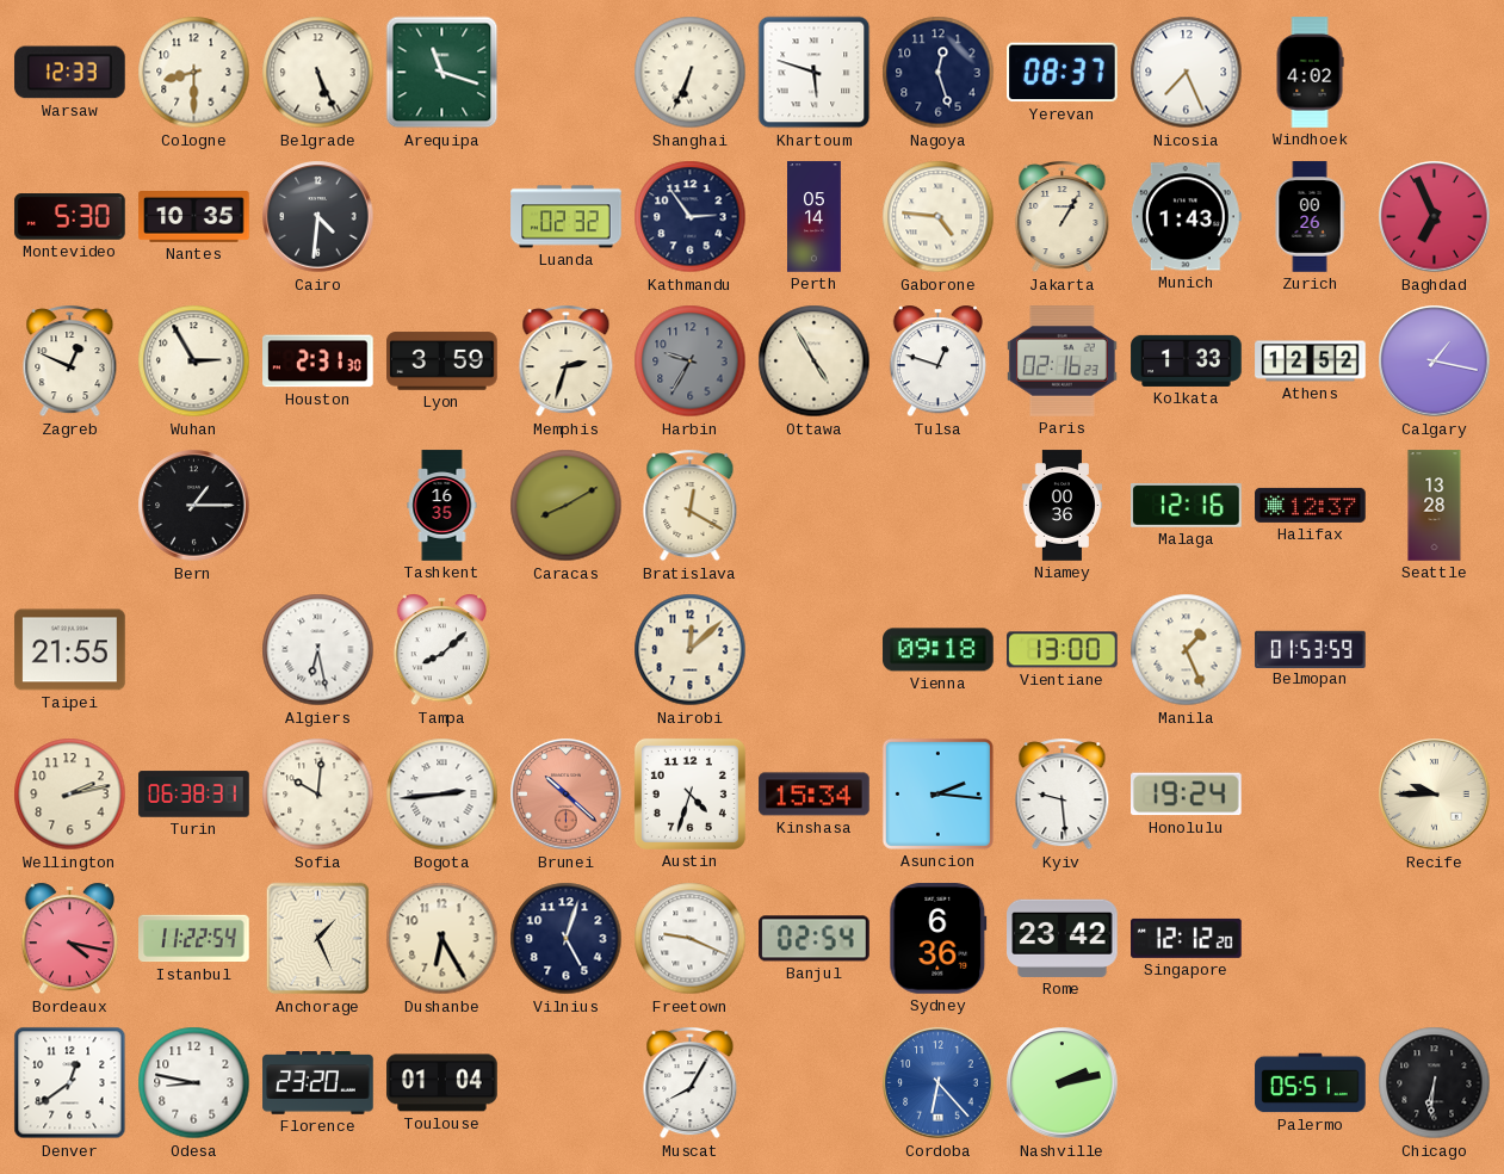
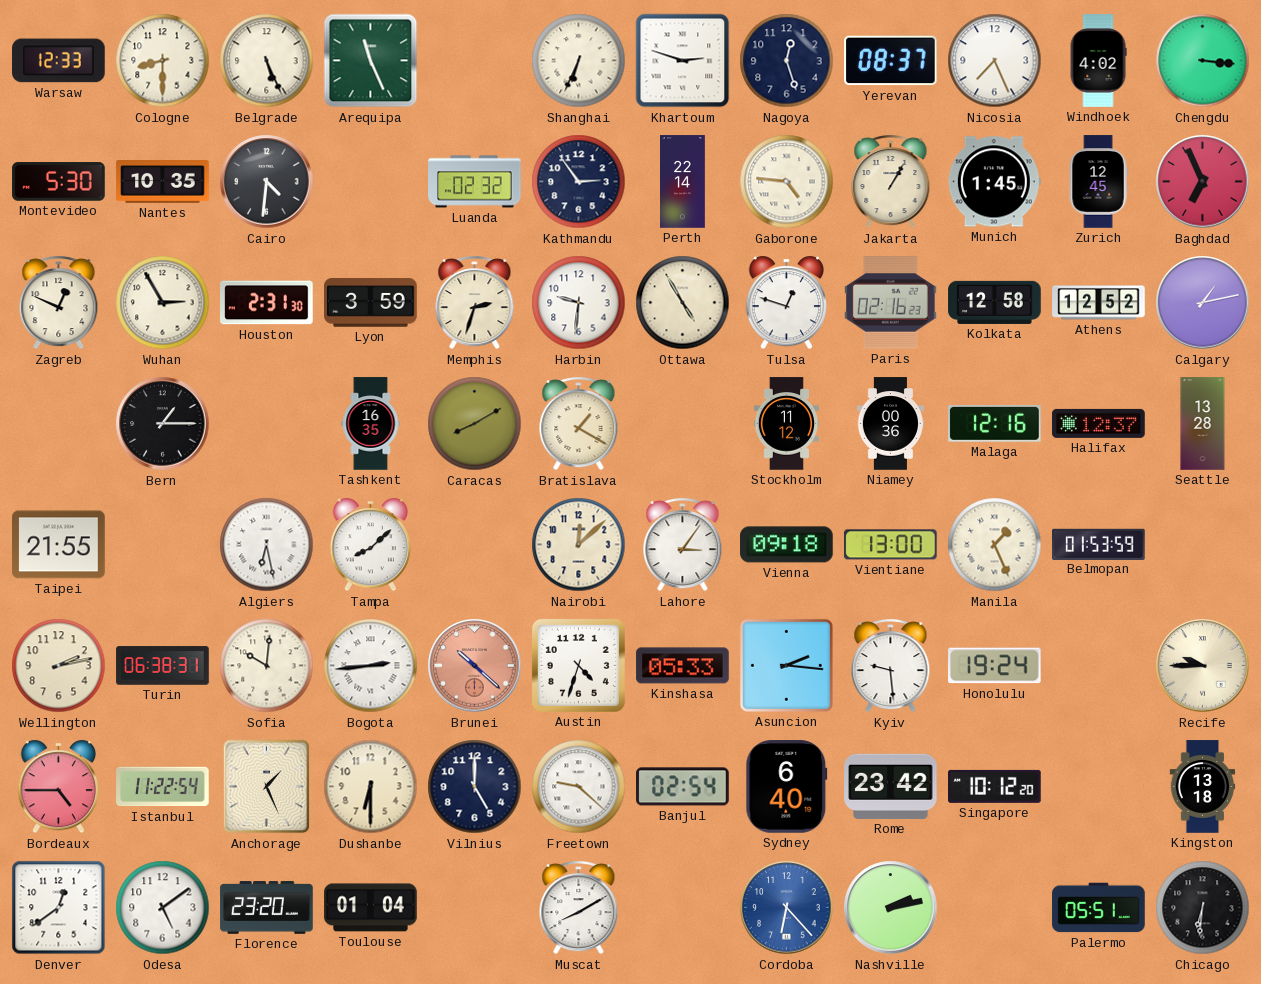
Arequipa: 11:18 -> 11:26 (371, 61)
Khartoum: 5:48 -> 2:48 (683, 61)
Chengdu: none -> 3:16 (1203, 61)
Perth: 05:14 -> 22:14 (683, 182)
Munich: 1:43 -> 1:45 (994, 182)
Zurich: 00:26 -> 12:45 (1098, 182)
Harbin: 9:35 -> 9:31 (579, 303)
Harbin dial: grey -> white (579, 303)
Kolkata: 1:33 -> 12:58 (995, 302)
Calgary: 1:17 -> 1:13 (1203, 303)
Bratislava: 12:20 -> 1:20 (579, 424)
Stockholm: none -> 11:12 (786, 424)
Lahore: none -> 3:06 (683, 545)
Kinshasa: 15:34 -> 05:33 (683, 666)
Bordeaux: 4:17 -> 4:45 (58, 787)
Dushanbe: 6:25 -> 6:30 (371, 787)
Vilnius: 5:03 -> 5:00 (475, 787)
Freetown: 9:19 -> 9:22 (579, 787)
Sydney: 6:36 -> 6:40 (787, 787)
Singapore: 12:12 -> 10:12 (995, 786)
Kingston: none -> 13:18 (1203, 787)
Odesa: 8:47 -> 5:09 (163, 908)
Muscat: 8:05 -> 8:10 (579, 908)
